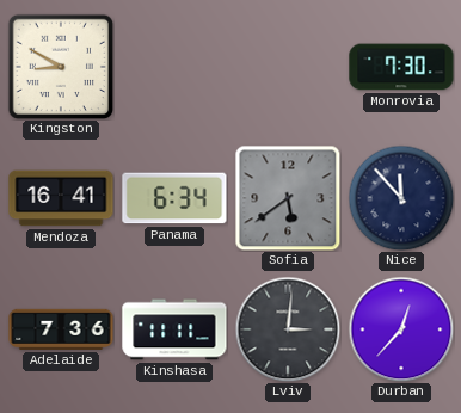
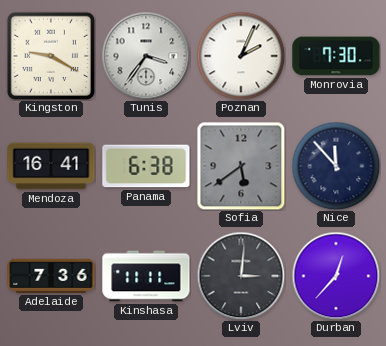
Kingston: 8:50 -> 9:20 (50, 55)
Tunis: none -> 3:36 (146, 56)
Poznan: none -> 2:04 (241, 56)
Panama: 6:34 -> 6:38 (146, 166)
